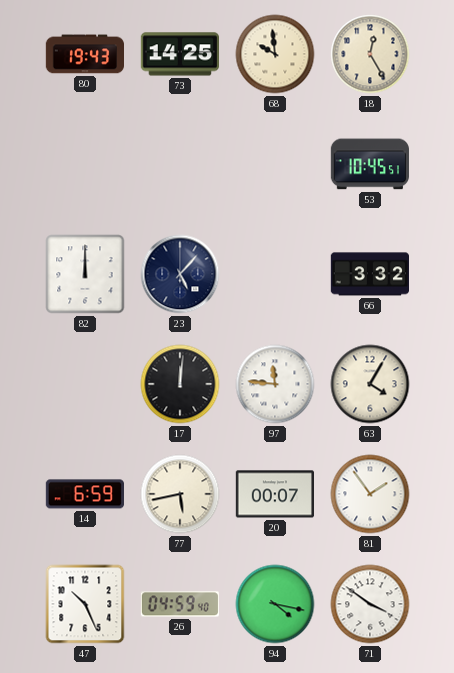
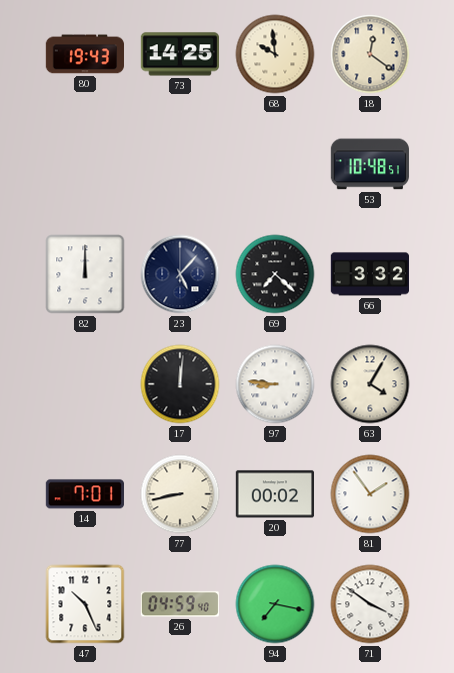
18: 12:25 -> 12:21 (370, 54)
53: 10:45 -> 10:48 (369, 164)
69: none -> 7:22 (275, 274)
97: 11:46 -> 8:46 (275, 384)
14: 6:59 -> 7:01 (84, 494)
77: 5:43 -> 8:43 (180, 494)
20: 00:07 -> 00:02 (274, 494)
94: 4:17 -> 7:17 (275, 604)
